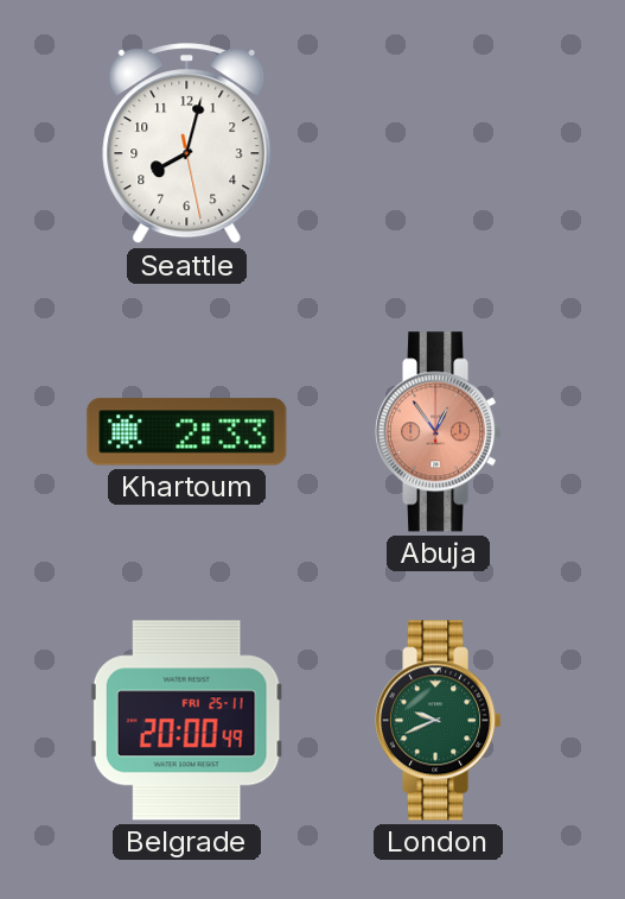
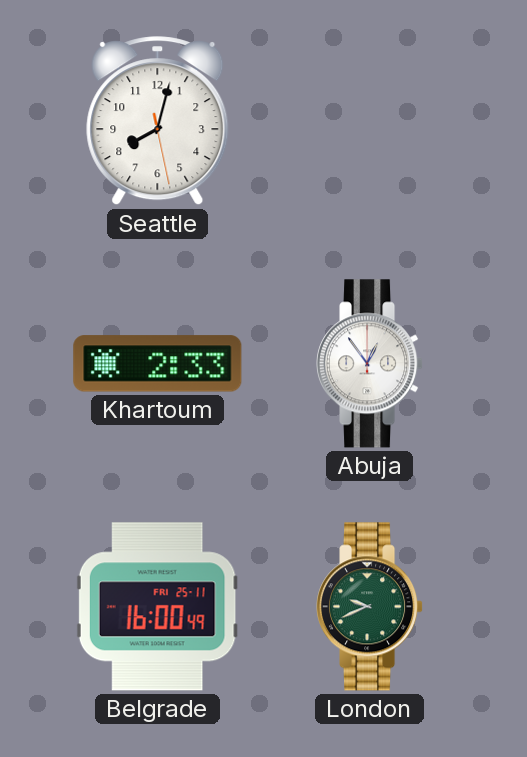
Abuja dial: salmon -> white (371, 364)
Belgrade: 20:00 -> 16:00 (157, 607)
